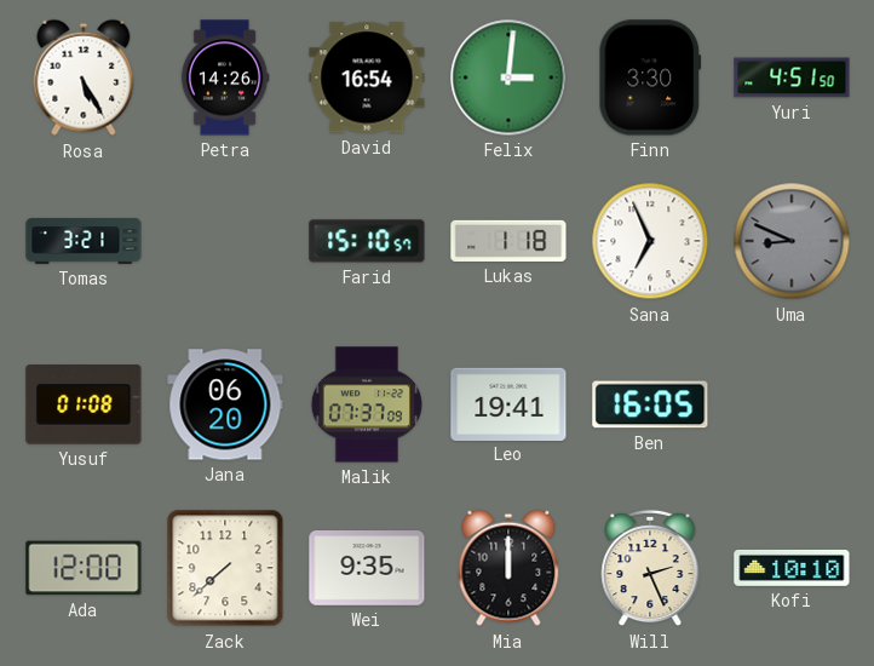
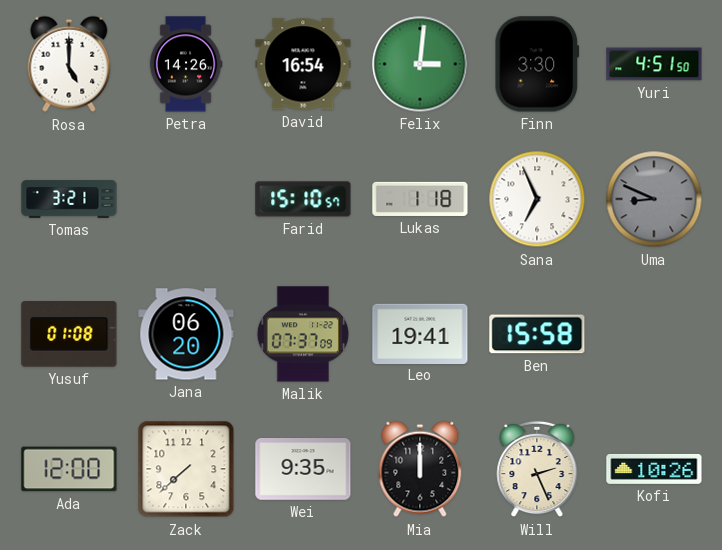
Rosa: 5:25 -> 5:00 (69, 64)
Ben: 16:05 -> 15:58 (537, 334)
Kofi: 10:10 -> 10:26 (654, 469)
